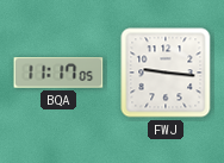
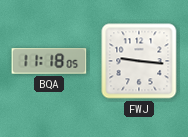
BQA: 11:17 -> 11:18 (49, 61)
